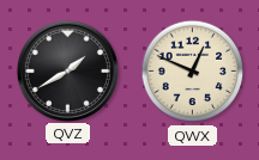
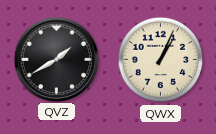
QWX: 12:49 -> 1:04 (161, 60)
